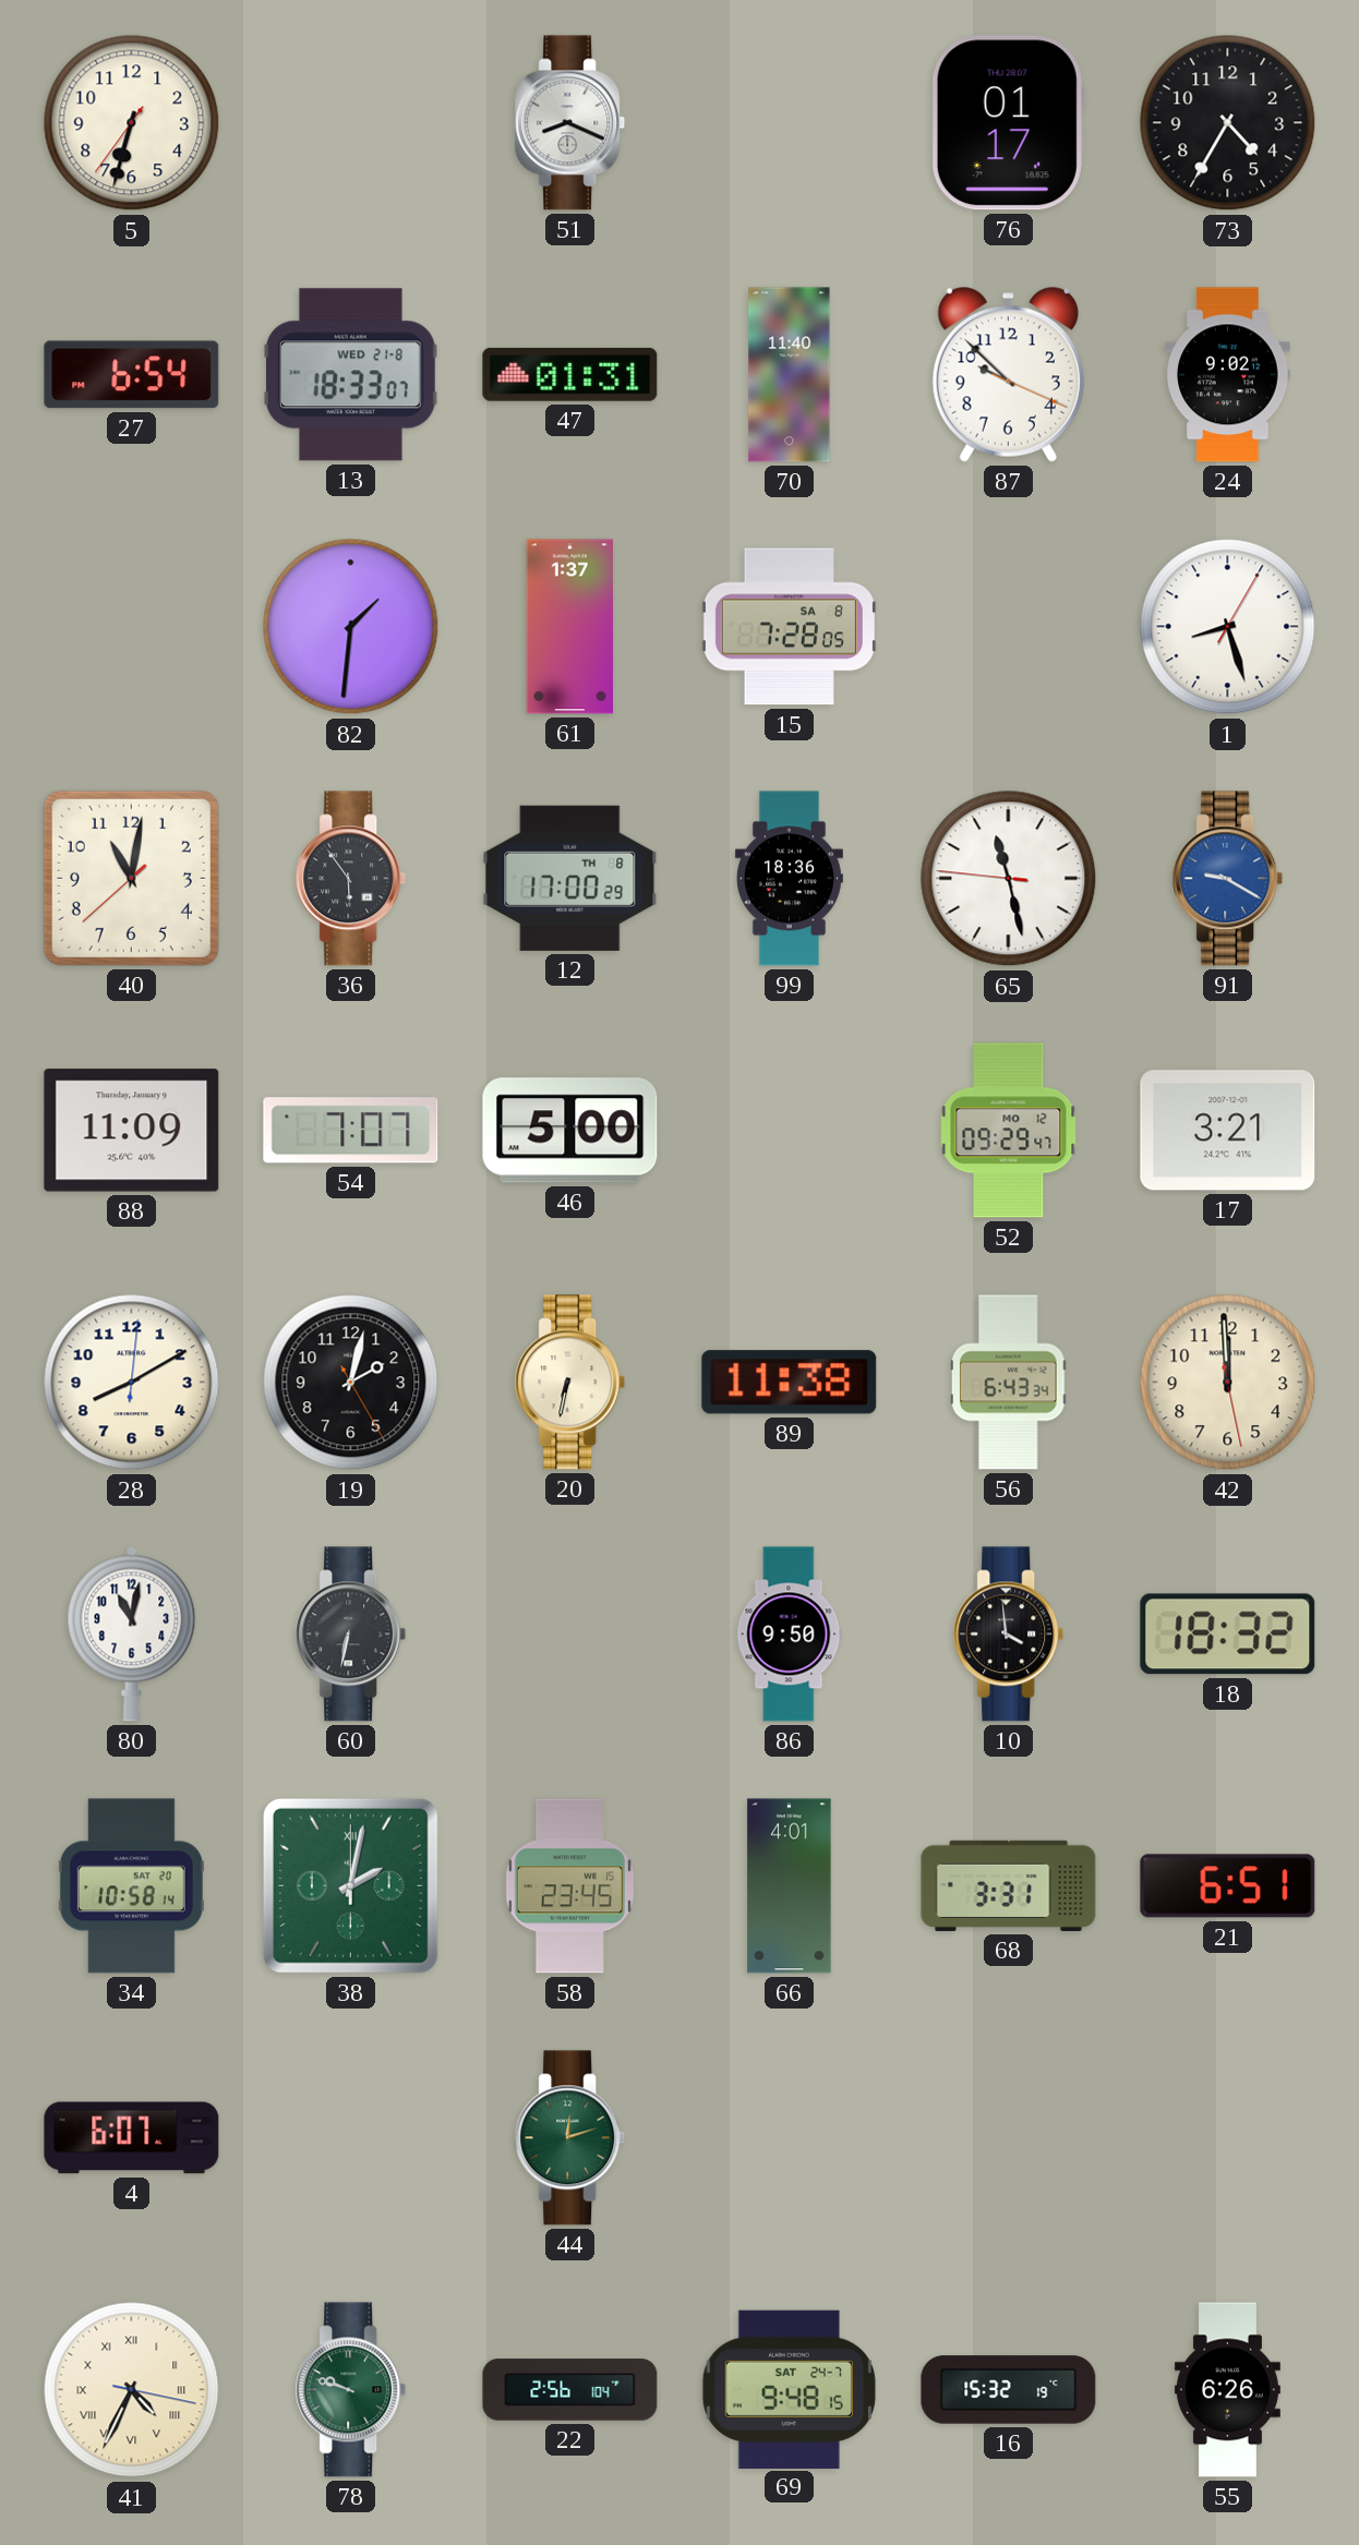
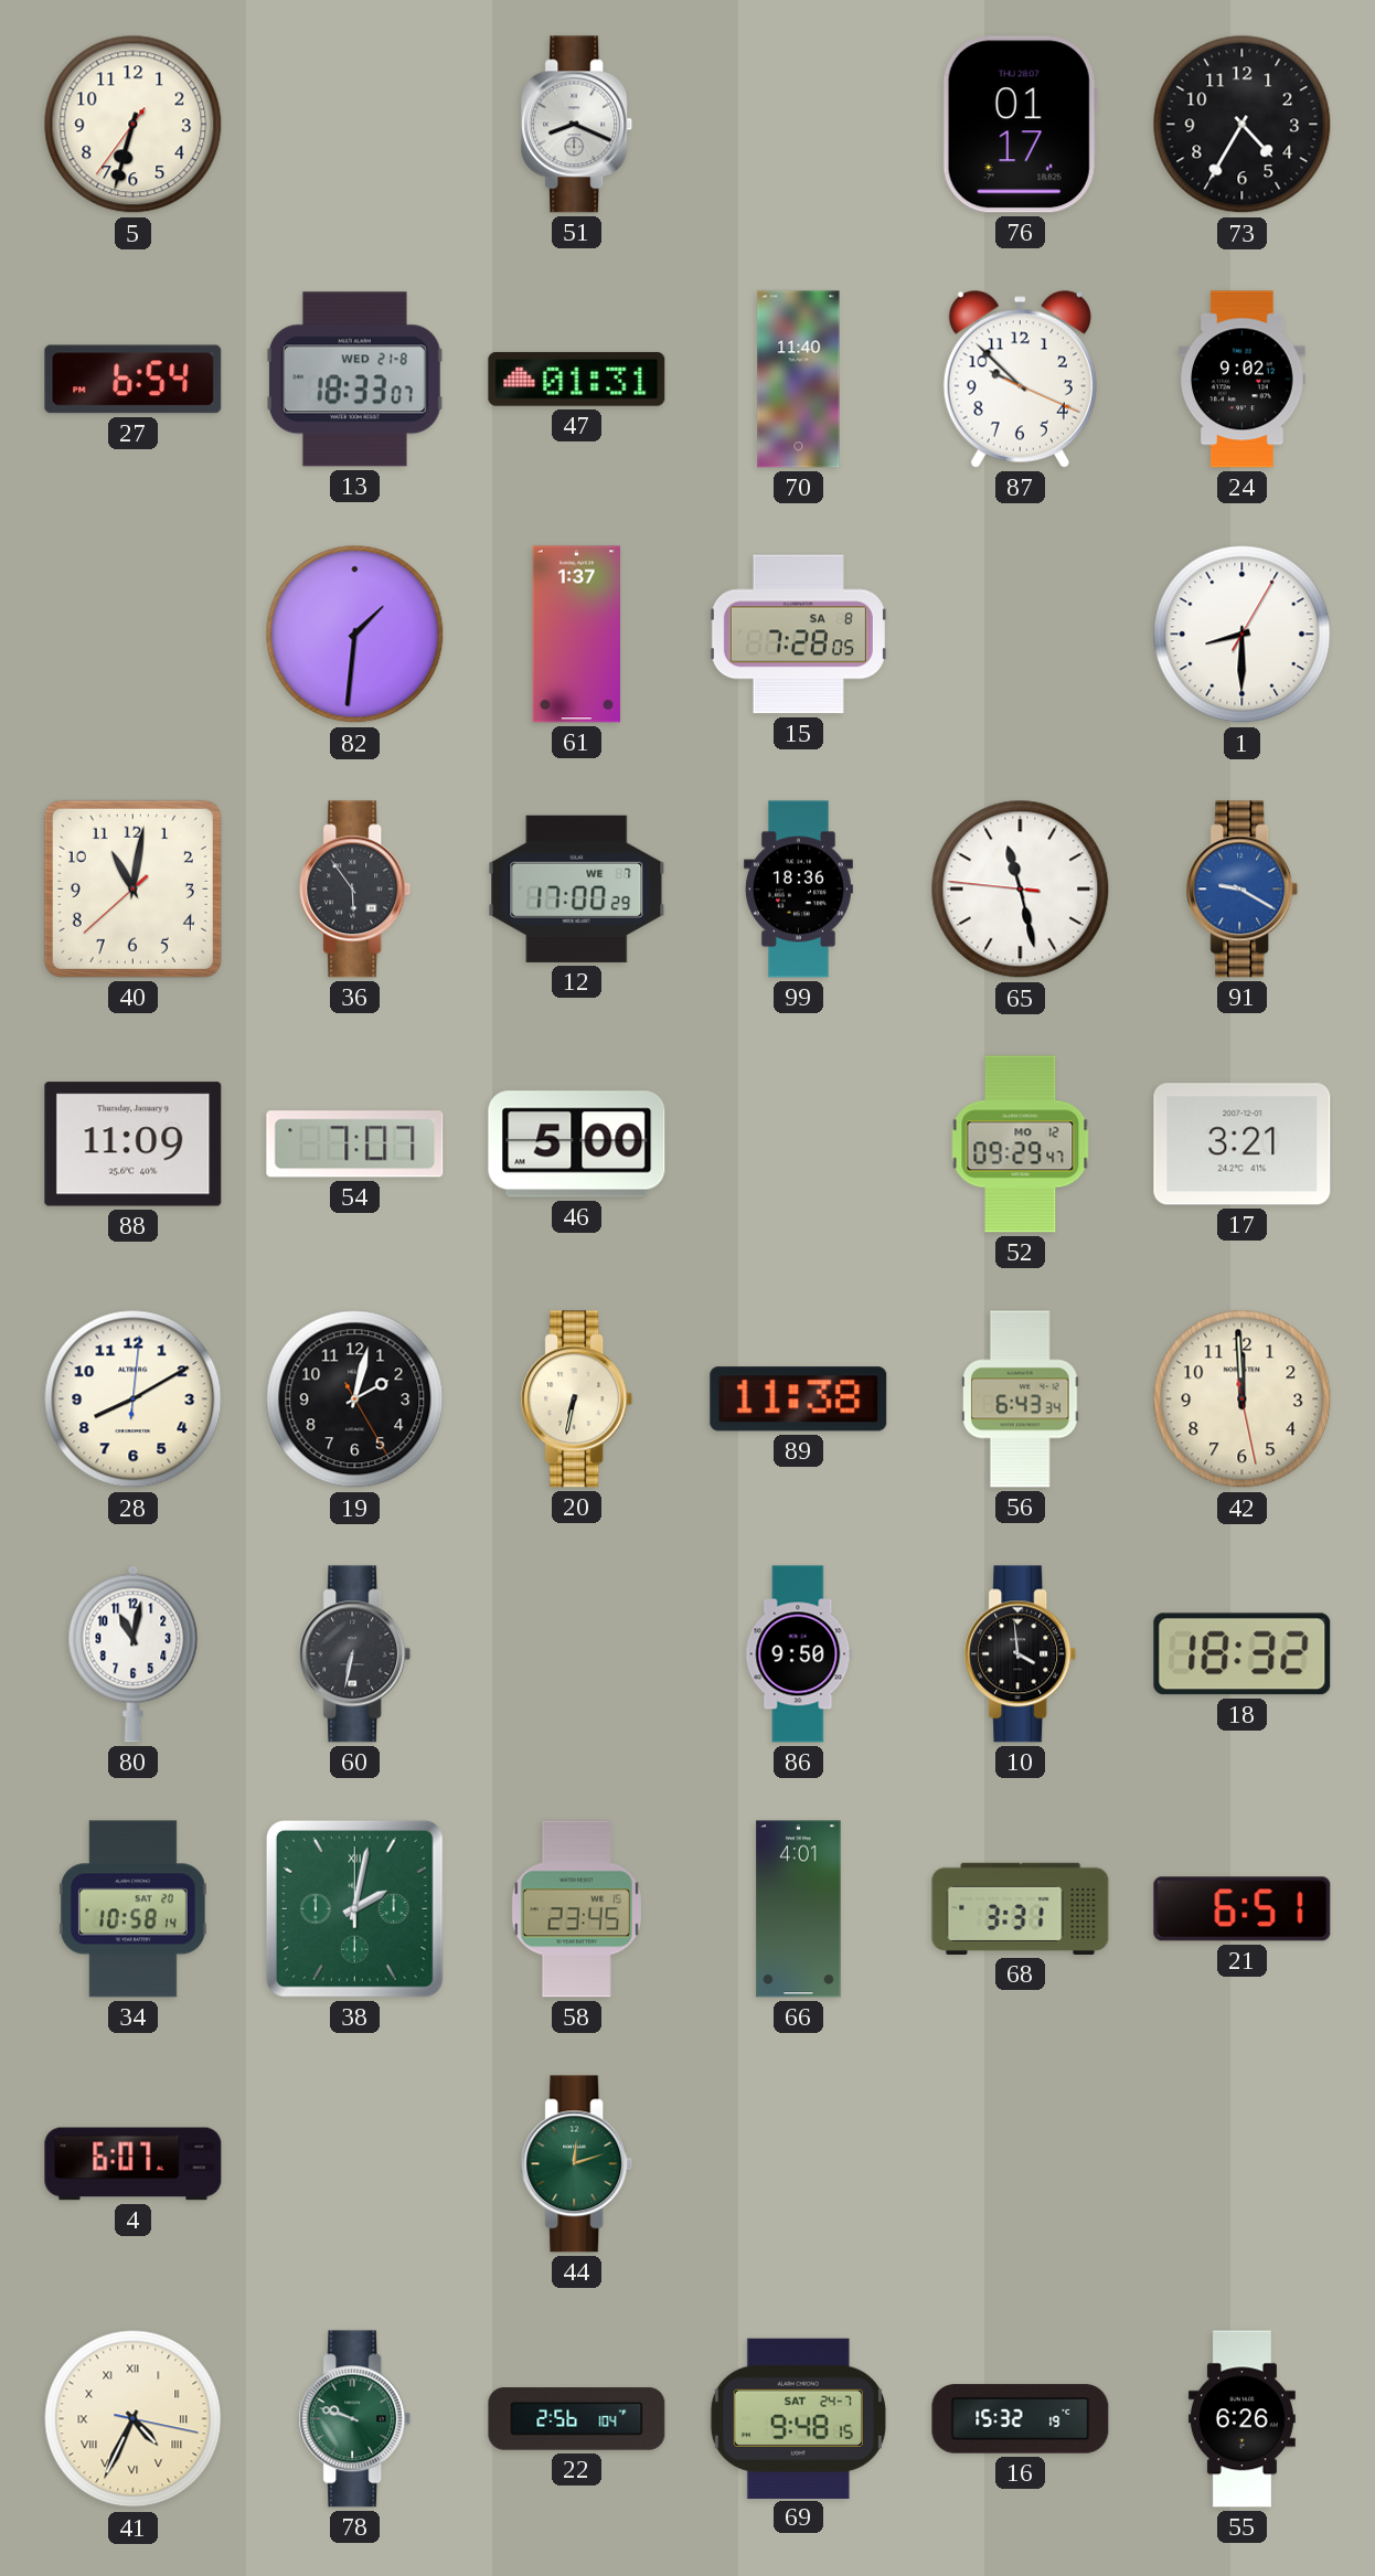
1: 8:27 -> 8:30 (1243, 635)
12 date: TH 8 -> WE 7 (577, 888)
